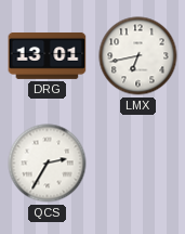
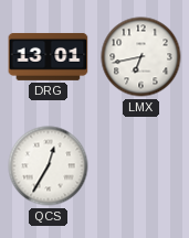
QCS: 2:35 -> 12:35 (49, 166)
